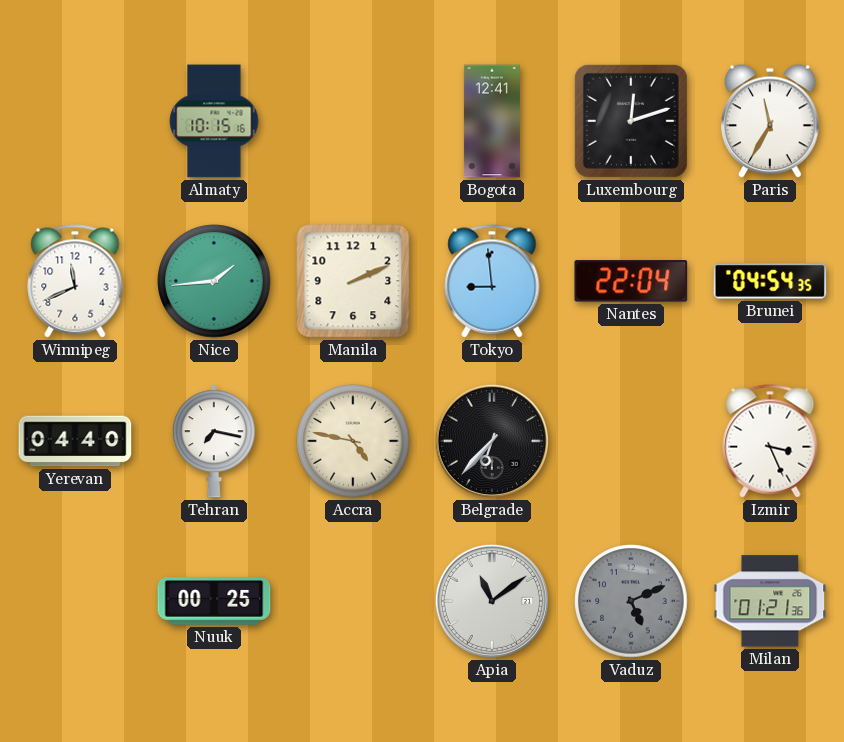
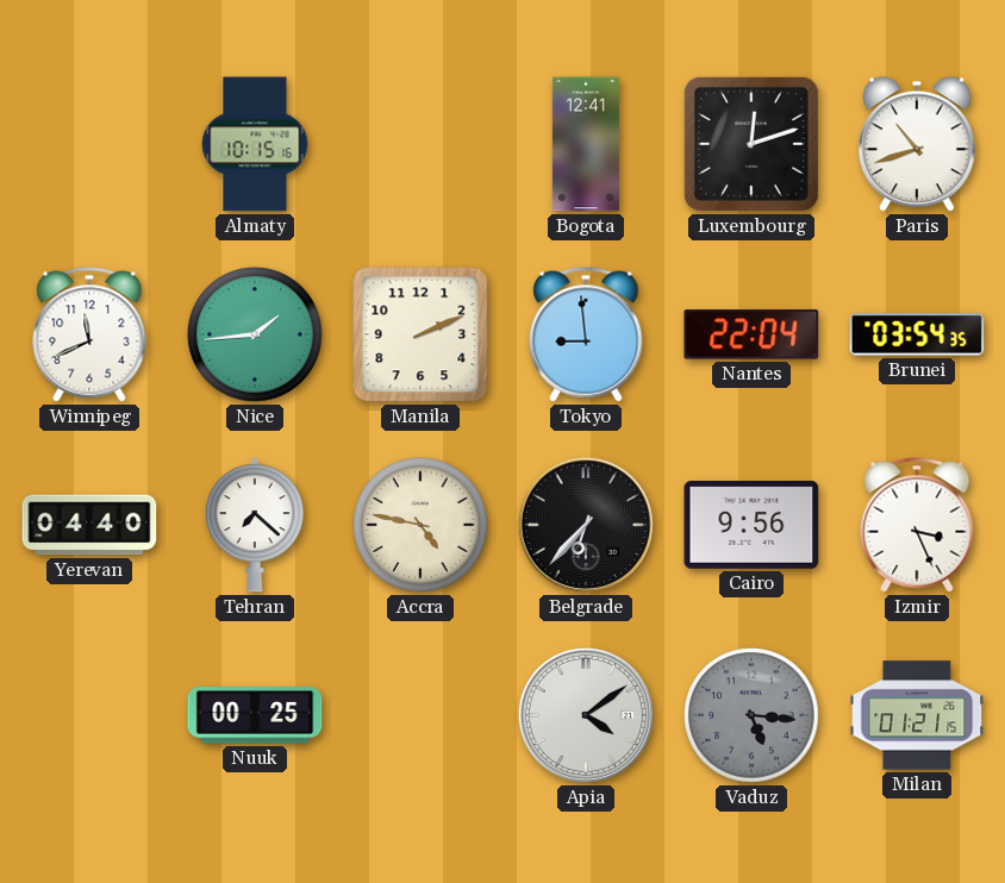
Paris: 11:35 -> 10:42 (917, 144)
Brunei: 04:54 -> 03:54 (917, 334)
Tehran: 7:17 -> 7:22 (255, 525)
Cairo: none -> 9:56 (751, 526)
Apia: 11:09 -> 4:09 (586, 715)
Vaduz: 5:11 -> 5:16 (751, 715)
Milan: 01:21:36 -> 01:21:15 (917, 715)
